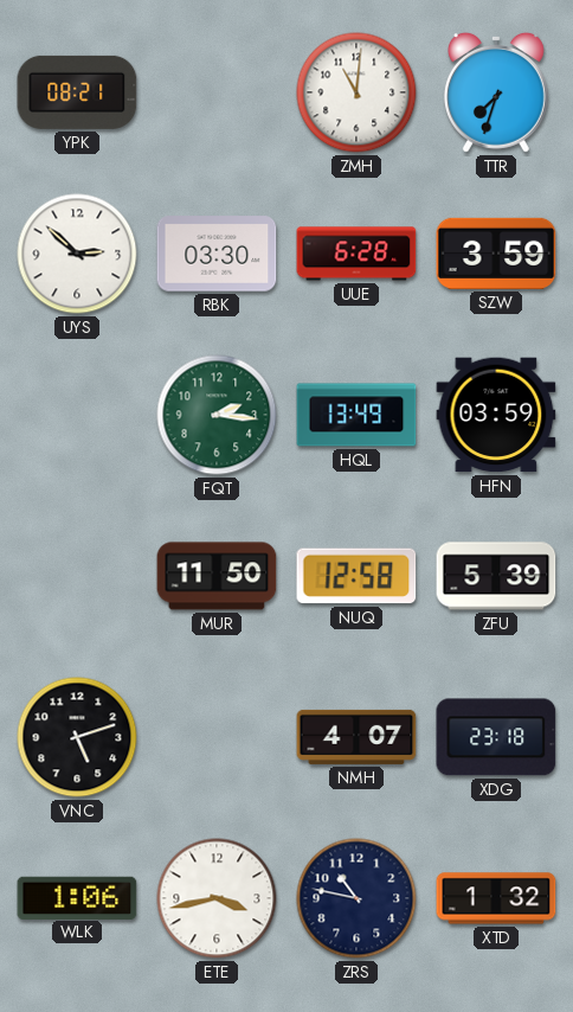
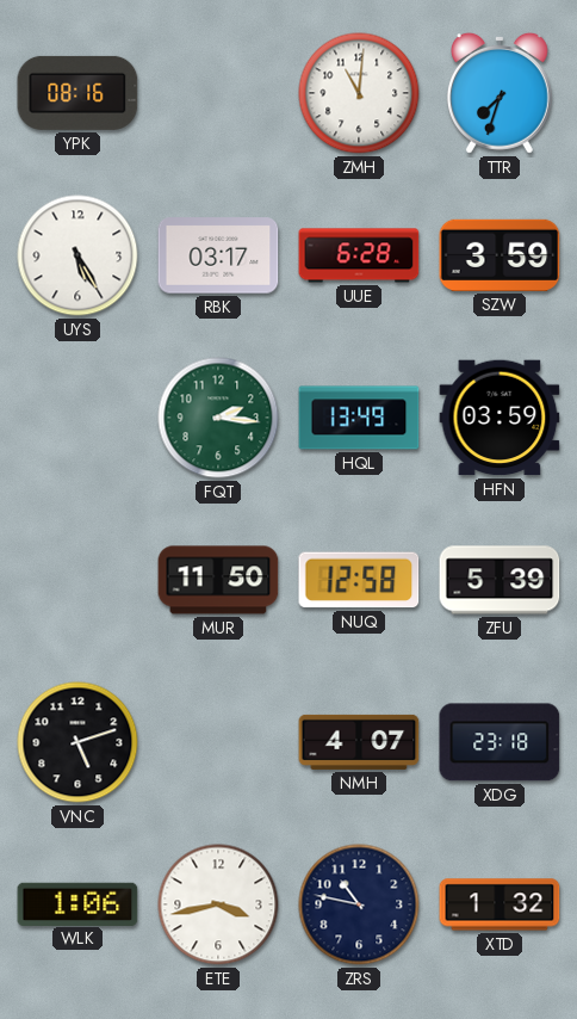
YPK: 08:21 -> 08:16 (77, 93)
UYS: 2:52 -> 5:25 (77, 255)
RBK: 03:30 -> 03:17 (218, 255)
